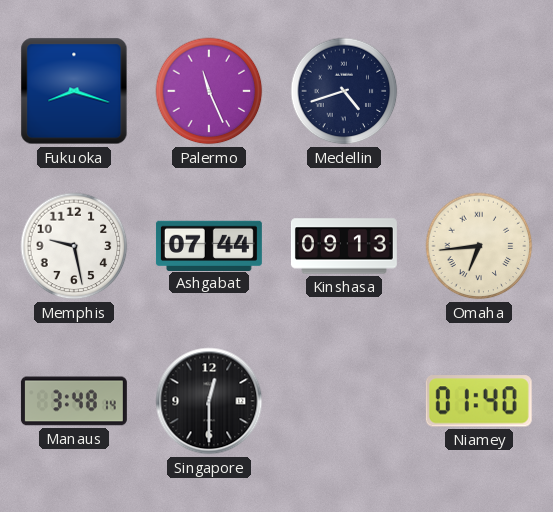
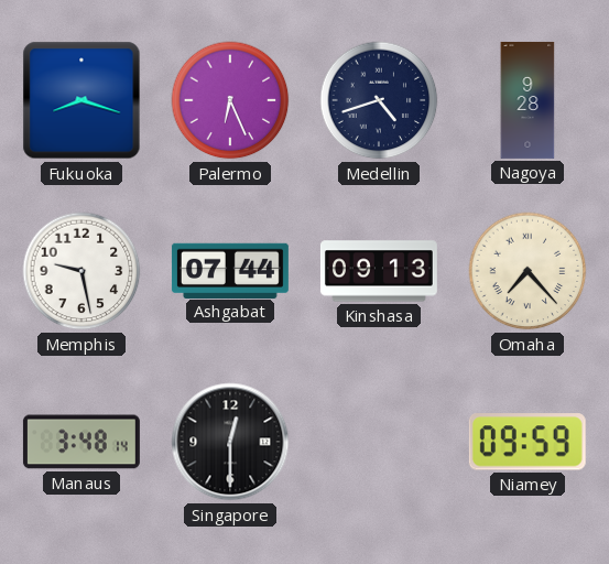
Palermo: 11:26 -> 6:26 (230, 100)
Nagoya: none -> 9:28 (528, 100)
Omaha: 6:44 -> 7:23 (528, 271)
Niamey: 01:40 -> 09:59 (528, 442)
